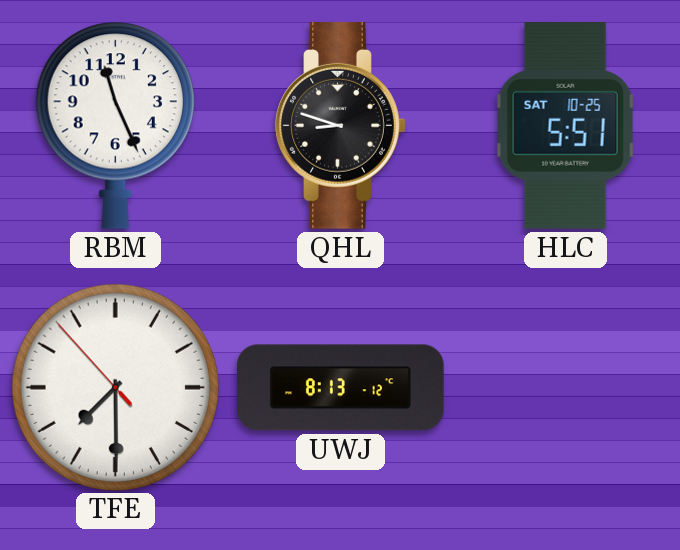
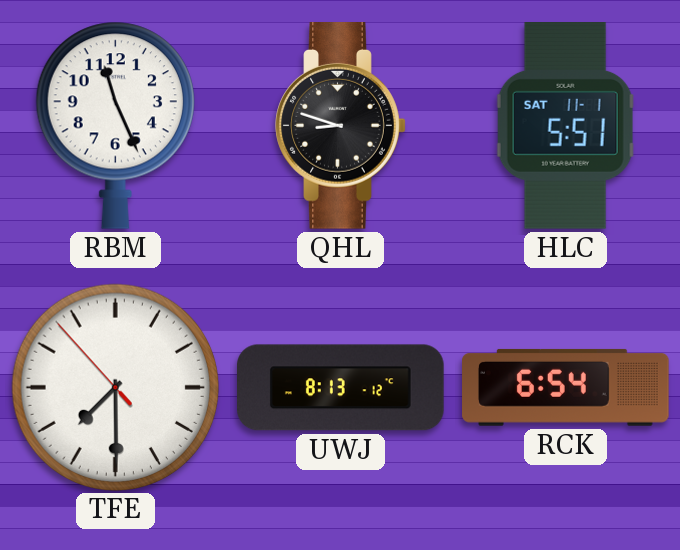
HLC date: SAT 10-25 -> SAT 11-1 (565, 126)
RCK: none -> 6:54 (566, 387)
